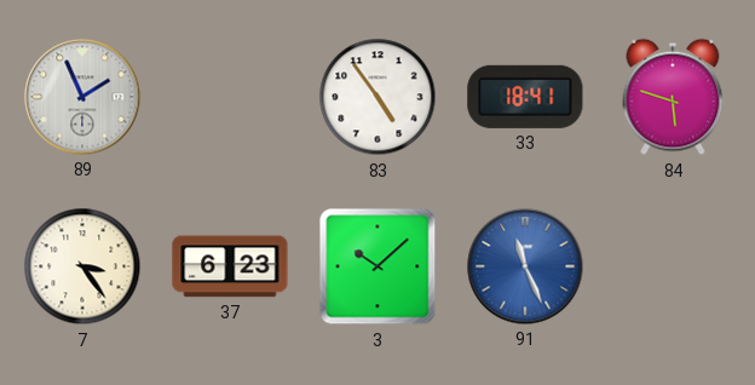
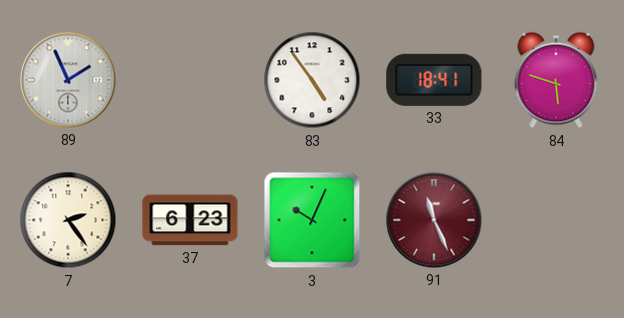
7: 3:24 -> 2:24 (68, 220)
3: 10:08 -> 10:04 (312, 220)
91 dial: blue -> burgundy (434, 220)
